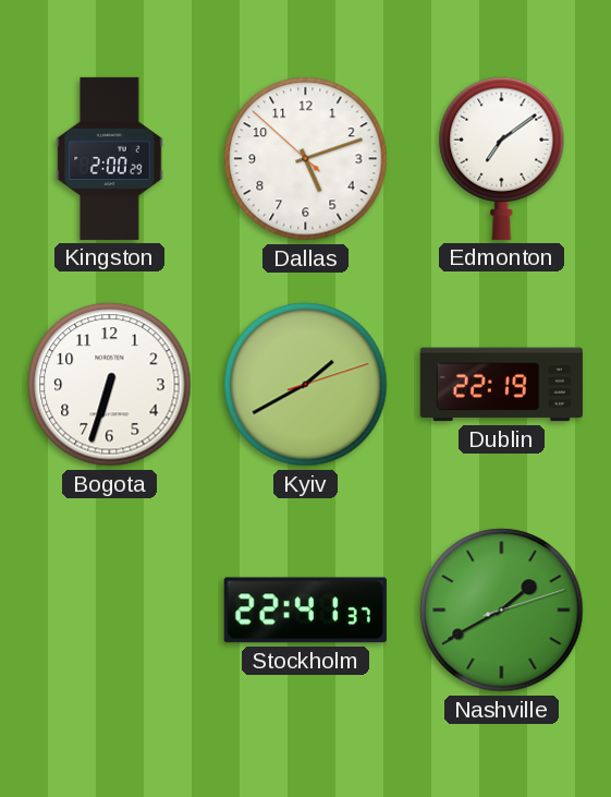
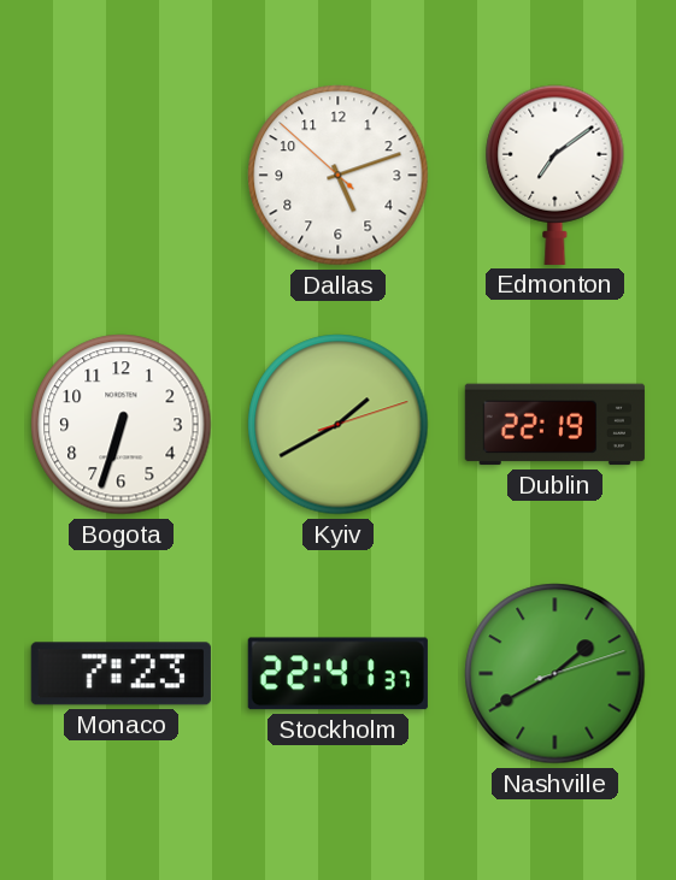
Kingston: 2:00 -> none (110, 158)
Monaco: none -> 7:23 (120, 674)
